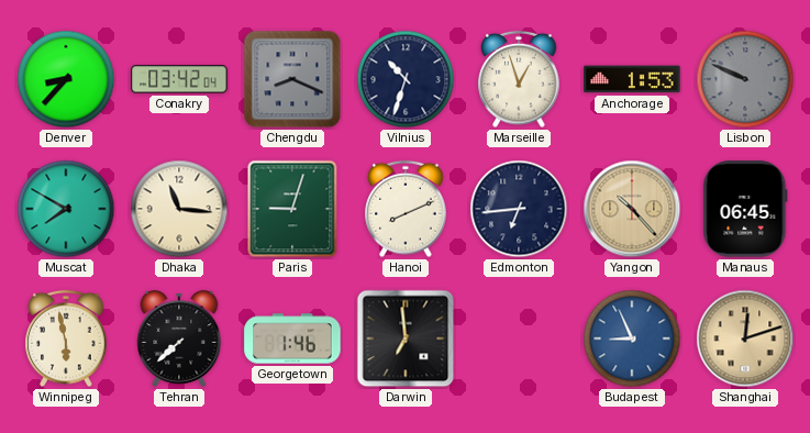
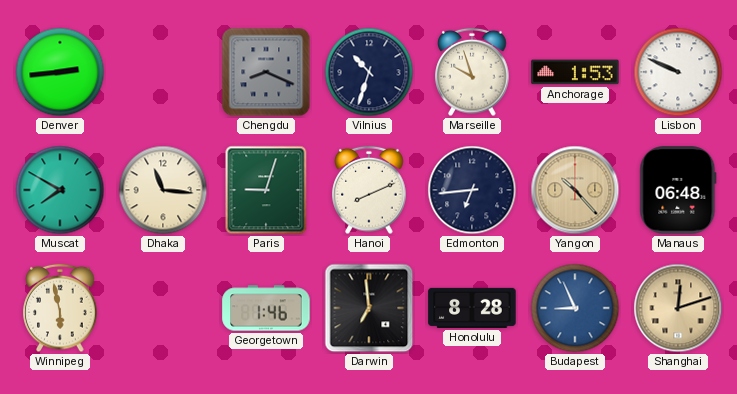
Denver: 8:37 -> 2:44 (60, 72)
Conakry: 03:42 -> none (179, 79)
Marseille: 12:57 -> 9:57 (472, 72)
Lisbon dial: grey -> white (678, 72)
Manaus: 06:45 -> 06:48 (678, 190)
Tehran: 7:38 -> none (179, 338)
Honolulu: none -> 8:28 (472, 308)
